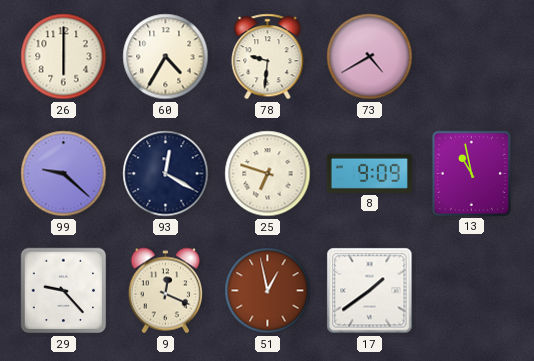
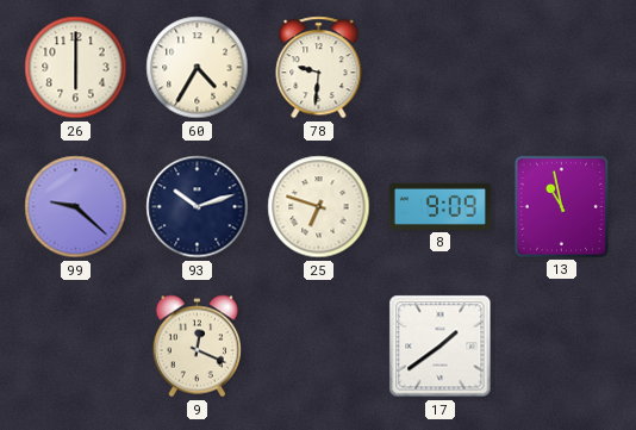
73: 4:40 -> none (370, 57)
93: 12:20 -> 10:12 (198, 207)
29: 9:23 -> none (64, 291)
51: 12:58 -> none (268, 291)
